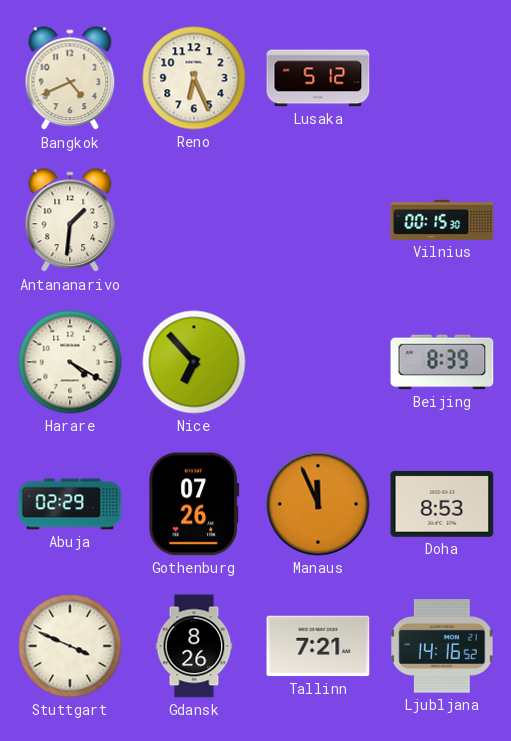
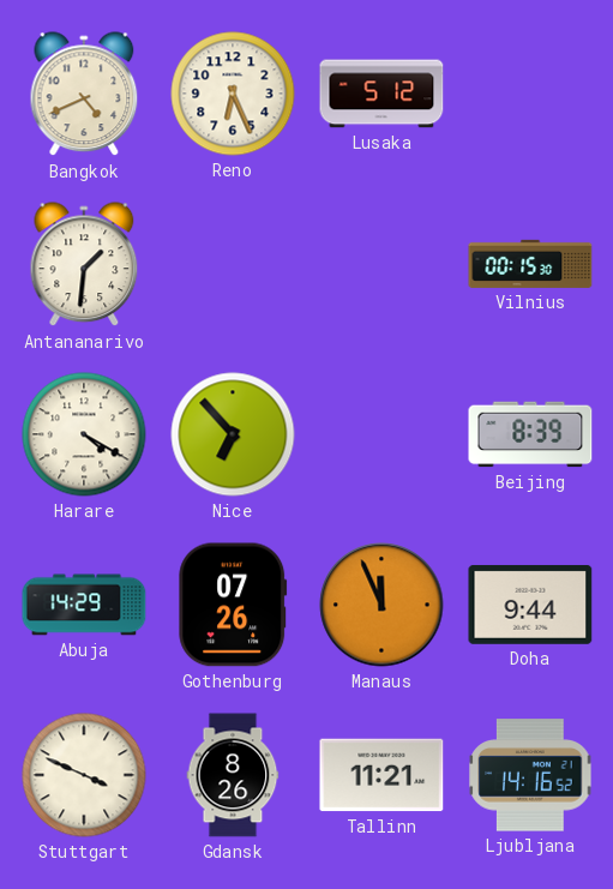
Abuja: 02:29 -> 14:29 (84, 605)
Doha: 8:53 -> 9:44 (530, 605)
Tallinn: 7:21 -> 11:21 (381, 775)
